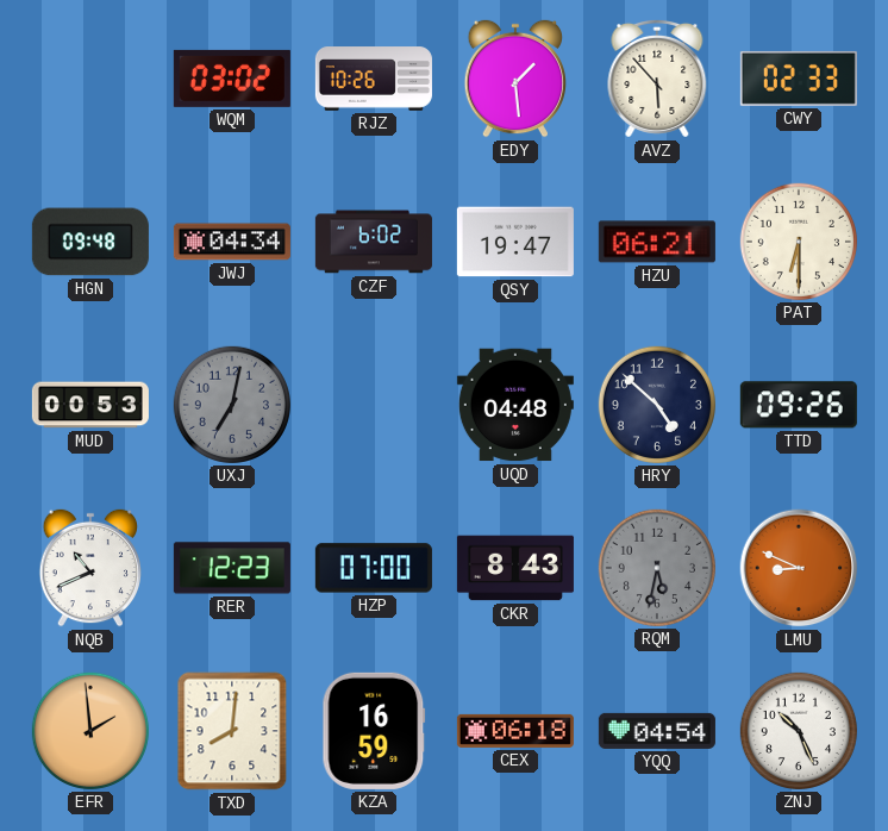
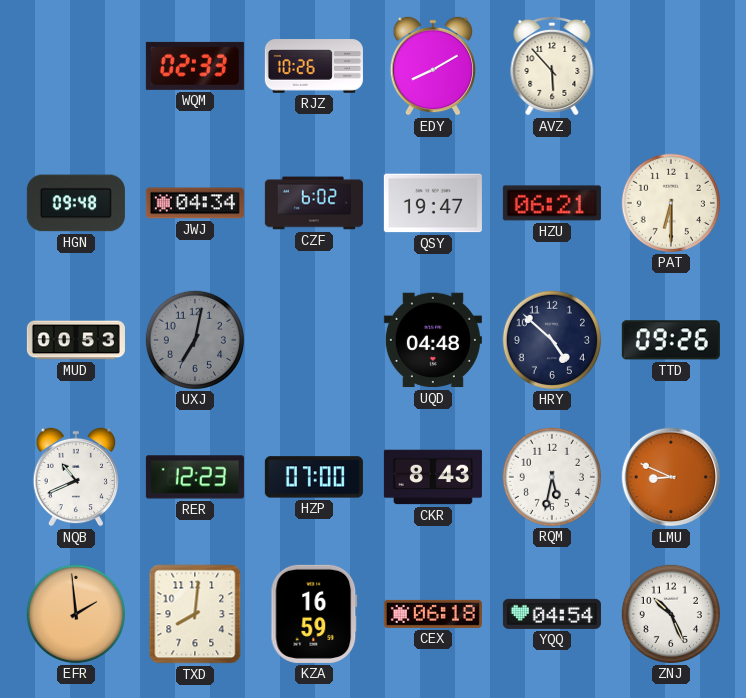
WQM: 03:02 -> 02:33 (195, 66)
EDY: 1:29 -> 8:10 (432, 66)
CWY: 02:33 -> none (799, 79)
RQM dial: grey -> white (552, 477)
